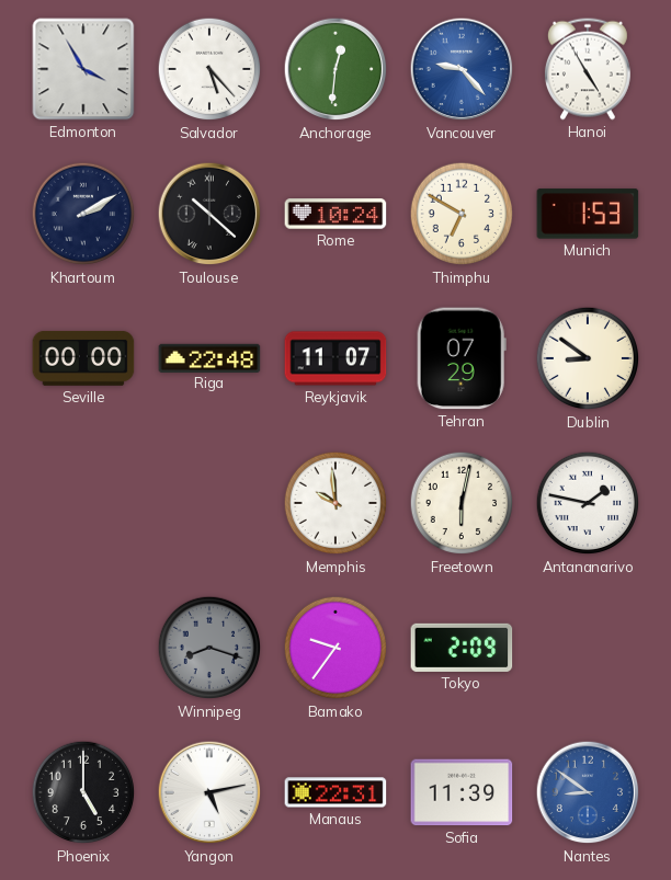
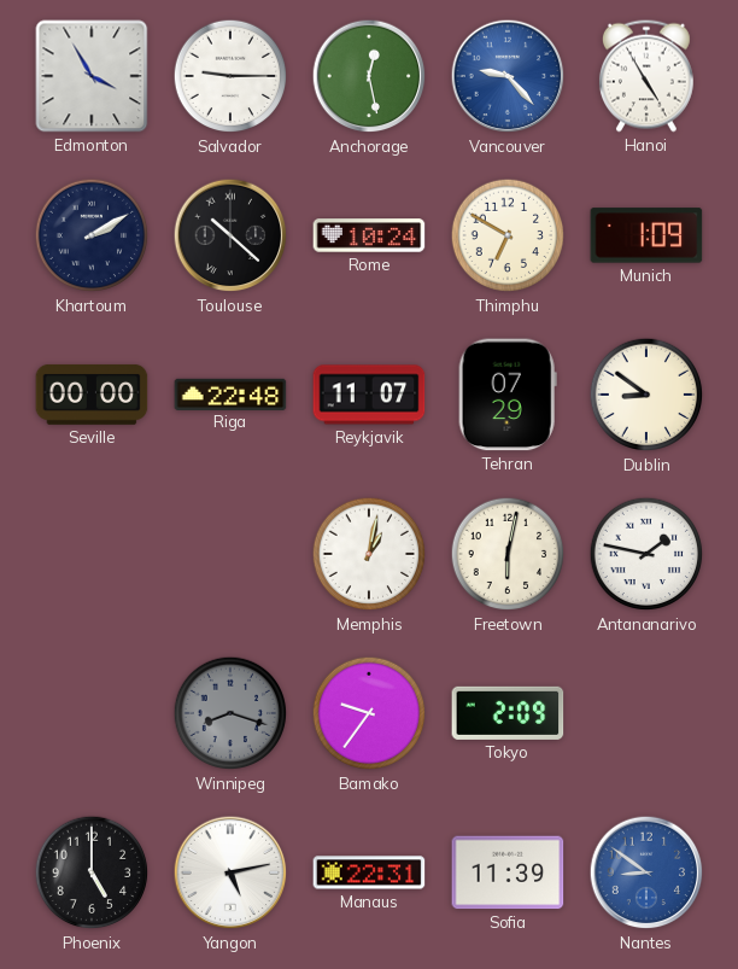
Salvador: 5:23 -> 9:15 (230, 76)
Anchorage: 12:31 -> 12:28 (369, 76)
Munich: 1:53 -> 1:09 (646, 235)
Memphis: 9:59 -> 1:02 (369, 554)
